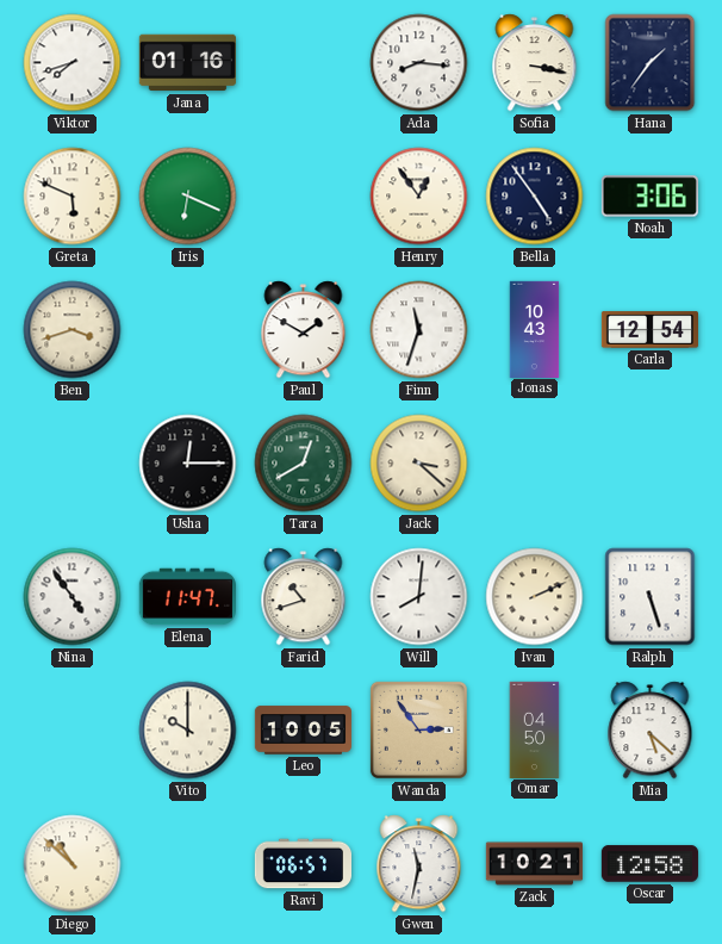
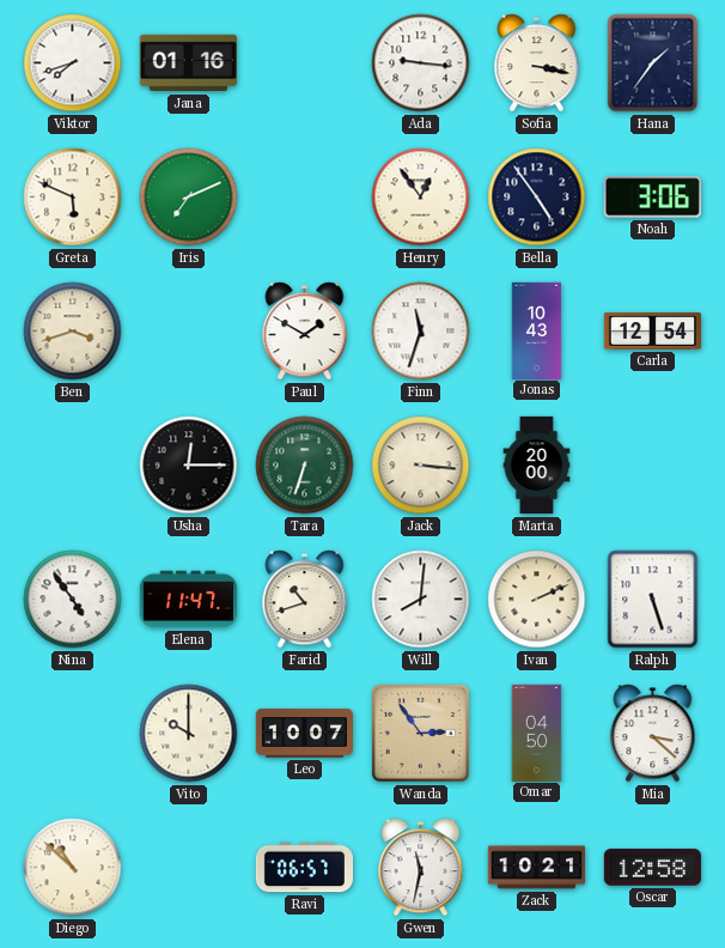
Ada: 8:16 -> 9:16 (421, 63)
Iris: 6:19 -> 7:11 (189, 197)
Tara: 12:40 -> 6:33 (305, 466)
Jack: 3:22 -> 3:16 (421, 466)
Marta: none -> 20:00 (537, 466)
Leo: 10:05 -> 10:07 (304, 734)
Mia: 5:22 -> 3:22 (653, 734)
